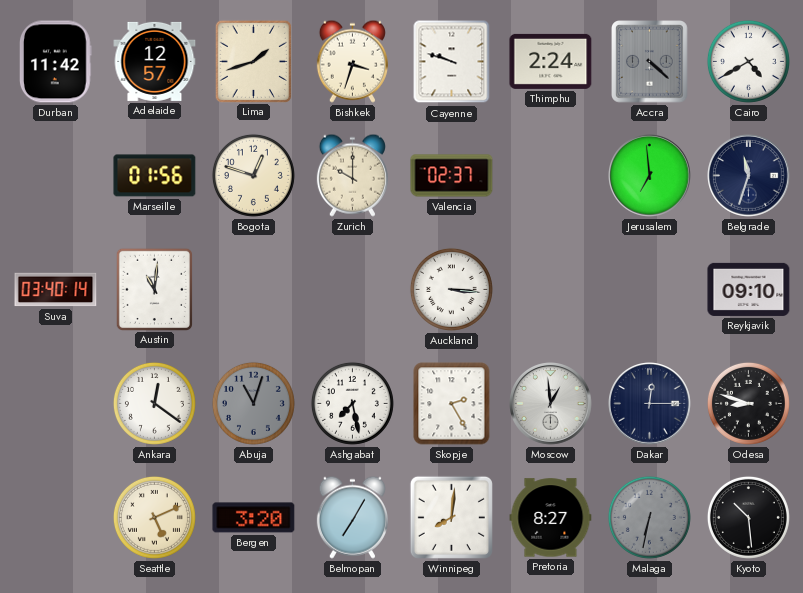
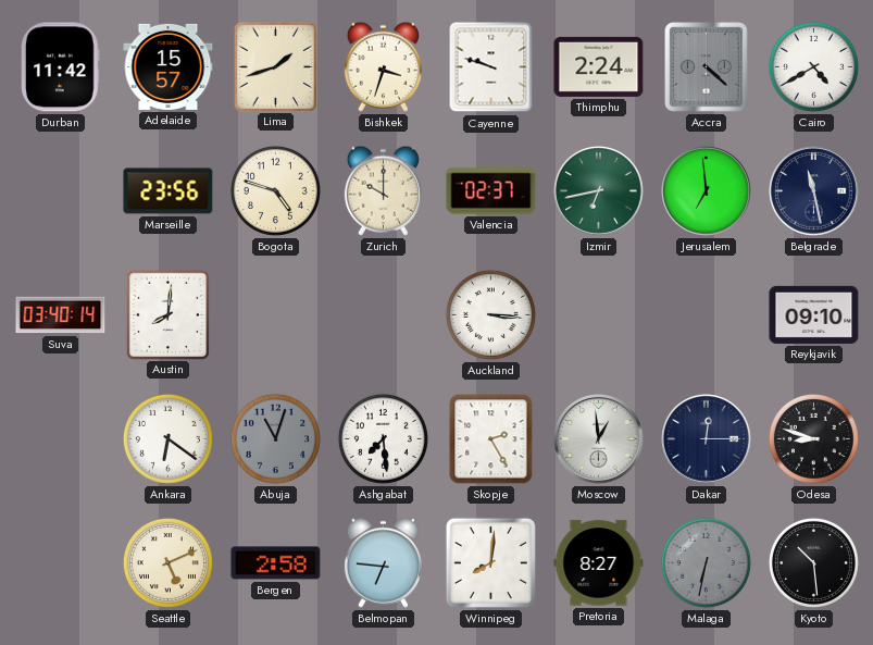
Adelaide: 12:57 -> 15:57 (169, 66)
Marseille: 01:56 -> 23:56 (169, 191)
Bogota: 12:48 -> 4:48 (275, 190)
Izmir: none -> 6:43 (599, 191)
Belgrade: 11:33 -> 11:28 (814, 191)
Austin: 11:01 -> 8:01 (167, 314)
Ankara: 12:21 -> 6:21 (167, 438)
Ashgabat: 7:28 -> 7:29 (383, 438)
Bergen: 3:20 -> 2:58 (276, 563)
Belmopan: 7:05 -> 6:46 (383, 562)
